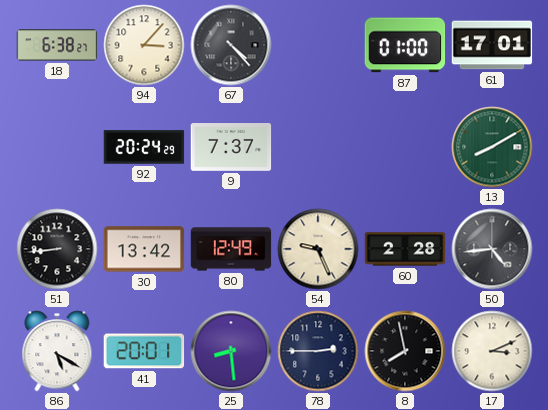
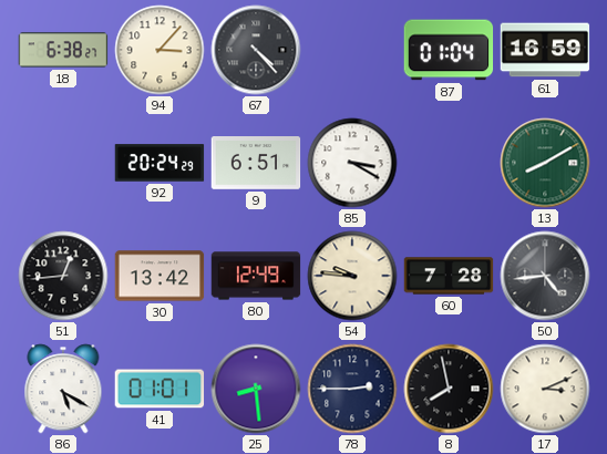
87: 01:00 -> 01:04 (449, 50)
61: 17:01 -> 16:59 (545, 50)
9: 7:37 -> 6:51 (256, 164)
85: none -> 3:20 (352, 163)
51: 8:44 -> 12:44 (63, 276)
54: 9:26 -> 9:46 (352, 276)
60: 2:28 -> 7:28 (449, 276)
41: 20:01 -> 01:01 (160, 389)
